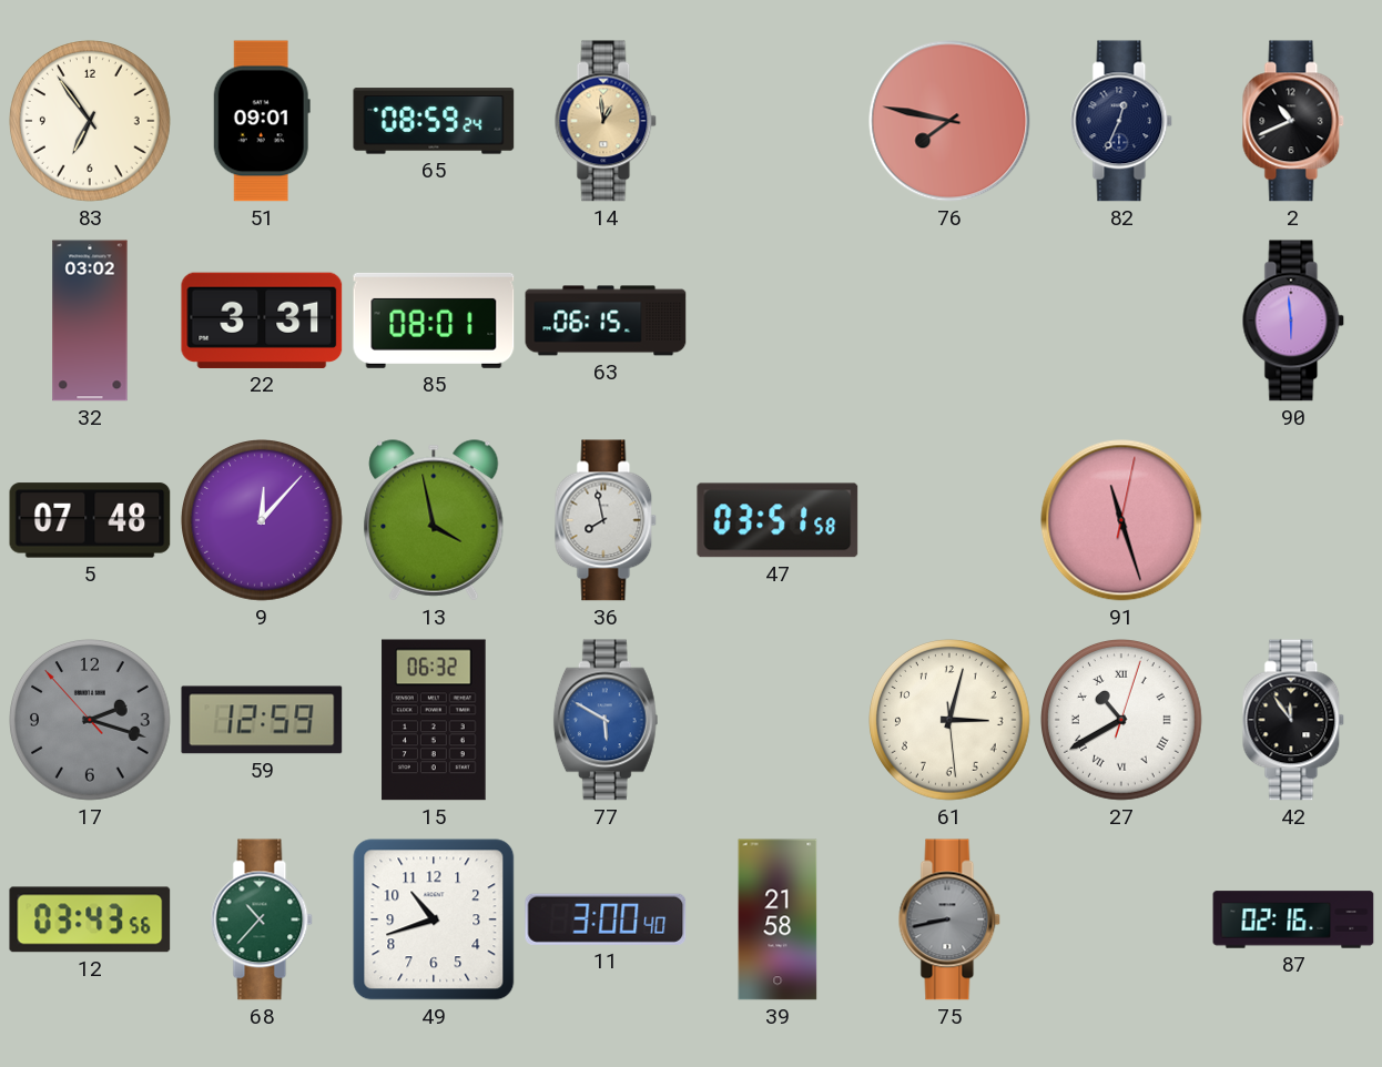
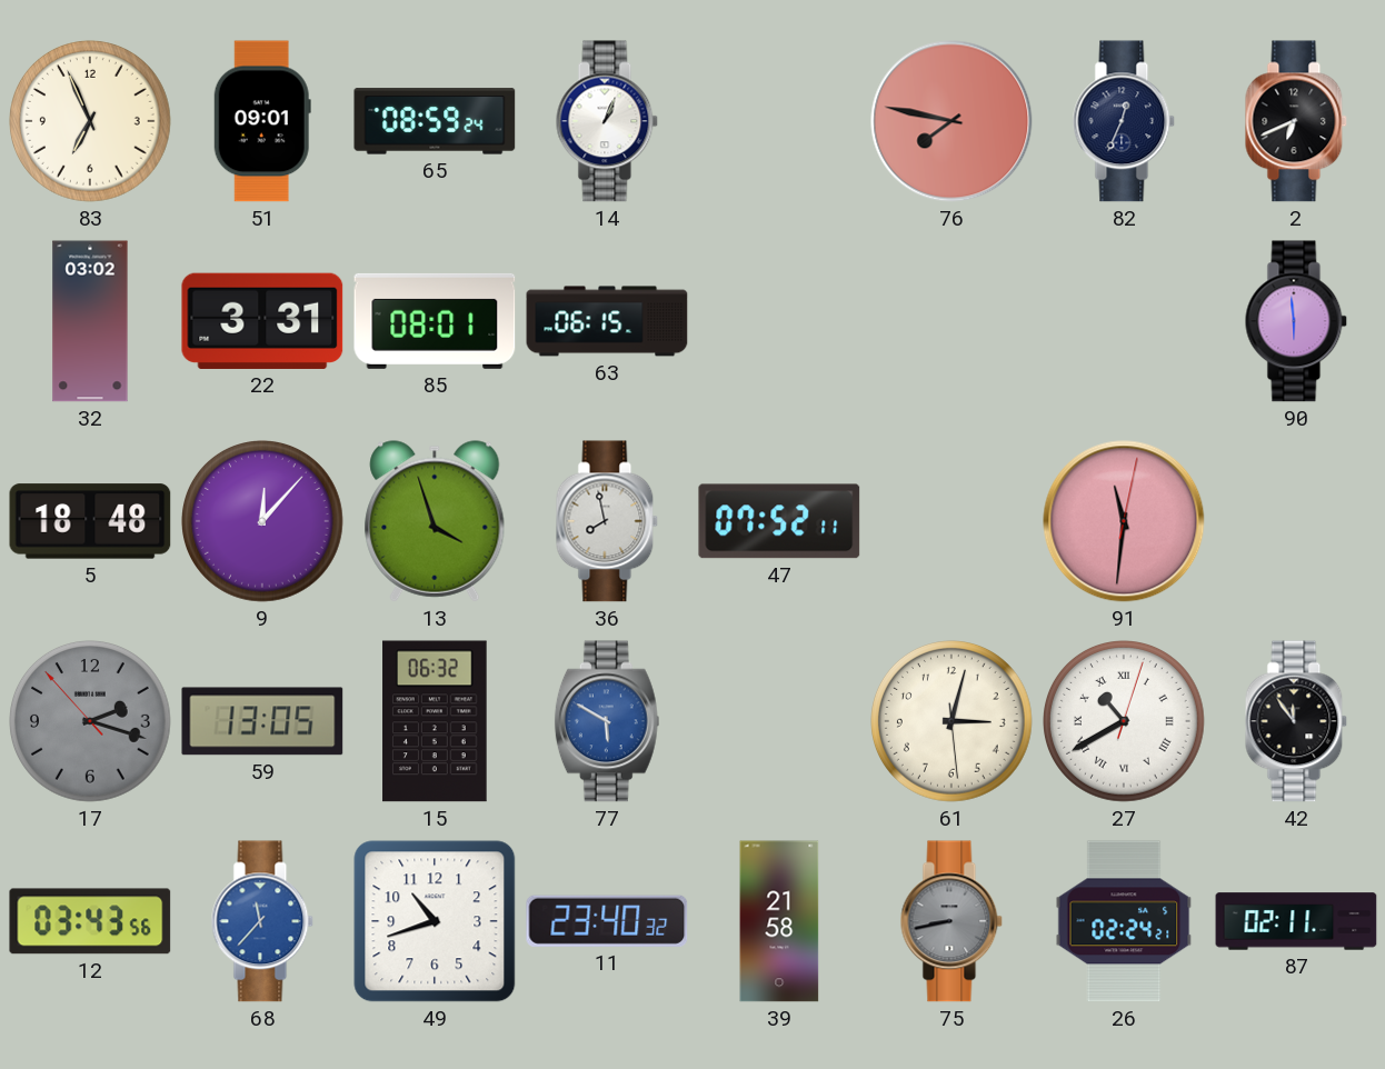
83: 6:54 -> 6:56 (91, 122)
14: 12:59 -> 1:04 (607, 121)
14 dial: champagne -> white (607, 121)
2: 10:41 -> 6:41 (1296, 121)
5: 07:48 -> 18:48 (90, 521)
13: 3:58 -> 3:57 (435, 521)
47: 03:51 -> 07:52 (779, 521)
91: 11:27 -> 11:31 (1124, 521)
59: 12:59 -> 13:05 (262, 721)
68: 10:37 -> 11:37 (262, 921)
68 dial: green -> blue (262, 921)
11: 3:00 -> 23:40 (607, 921)
26: none -> 02:24 (1124, 921)
87: 02:16 -> 02:11 (1296, 921)
